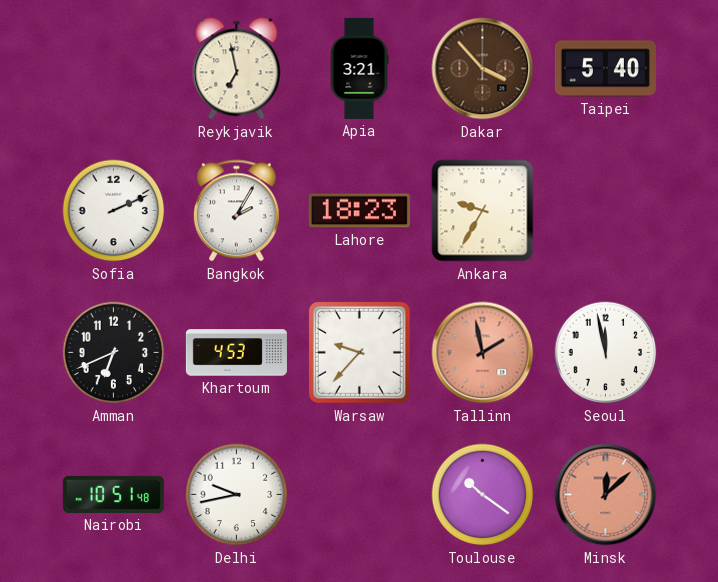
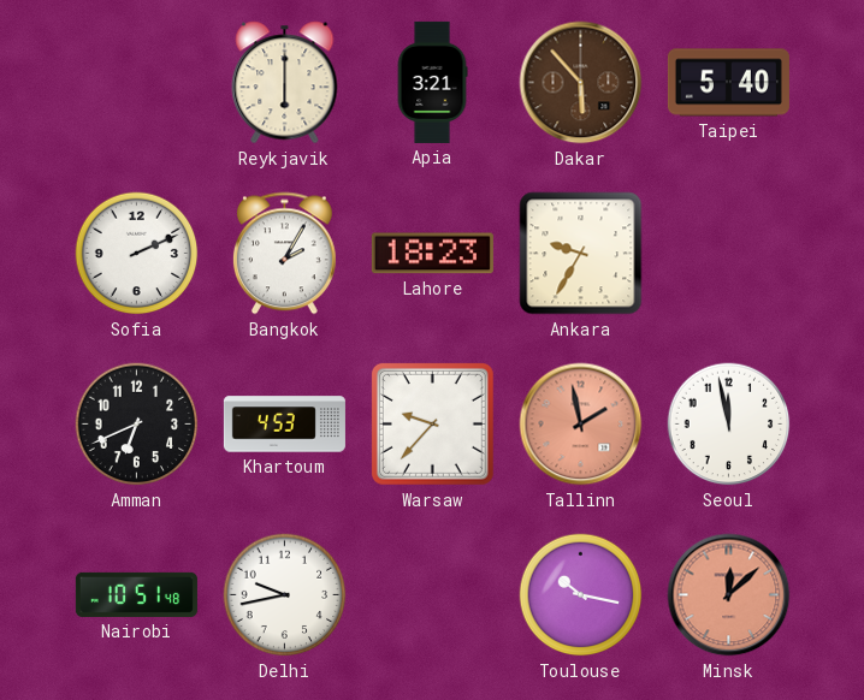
Reykjavik: 6:58 -> 6:00 (285, 83)
Dakar: 3:53 -> 5:53 (581, 83)
Toulouse: 10:21 -> 10:17 (581, 595)
